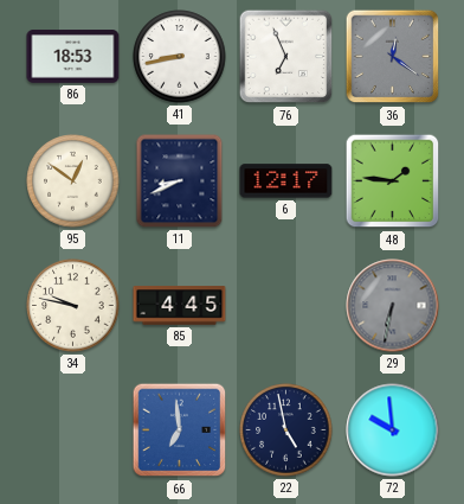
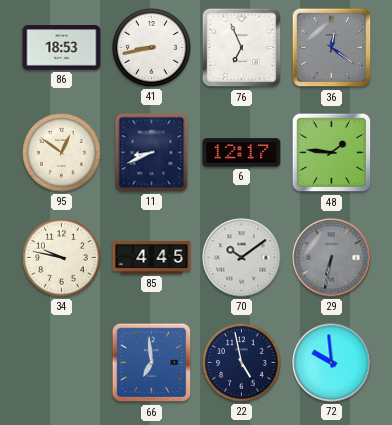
70: none -> 10:09 (242, 258)
